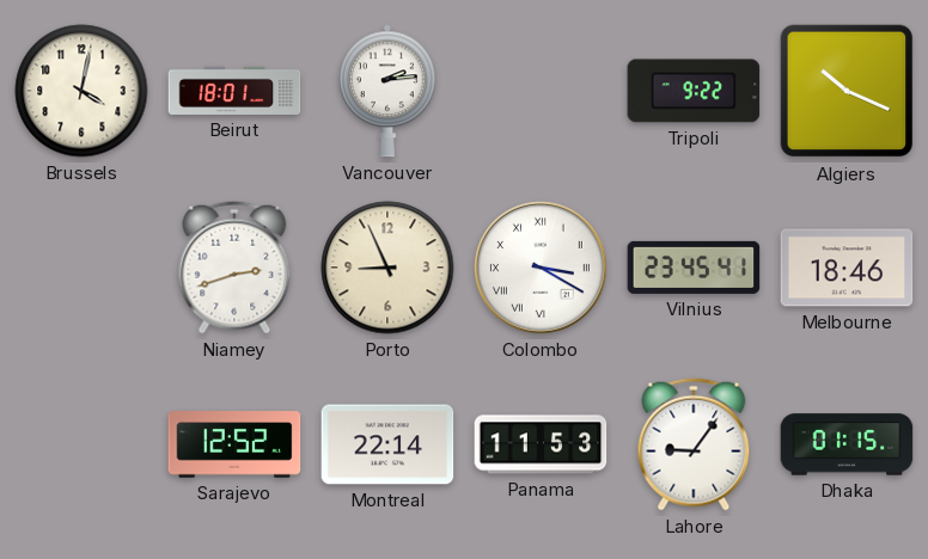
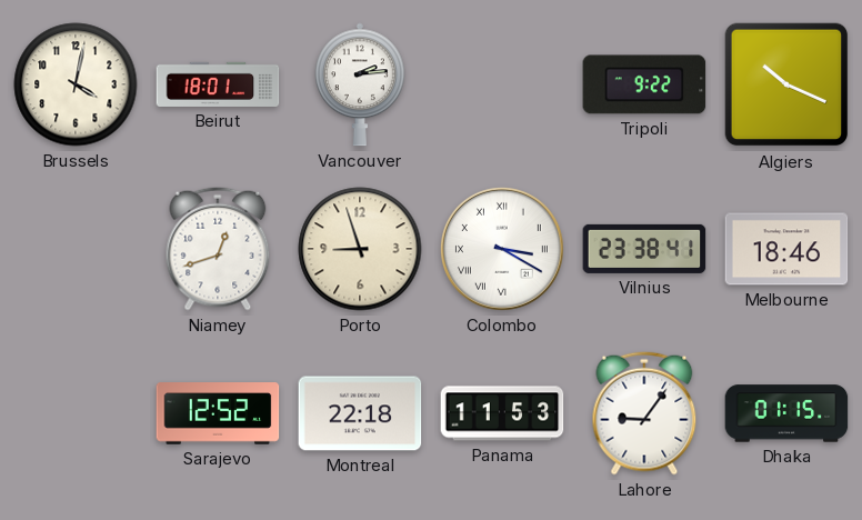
Niamey: 2:42 -> 12:42 (218, 249)
Porto: 8:56 -> 8:57 (360, 249)
Vilnius: 23:45 -> 23:38 (644, 249)
Montreal: 22:14 -> 22:18 (360, 413)
